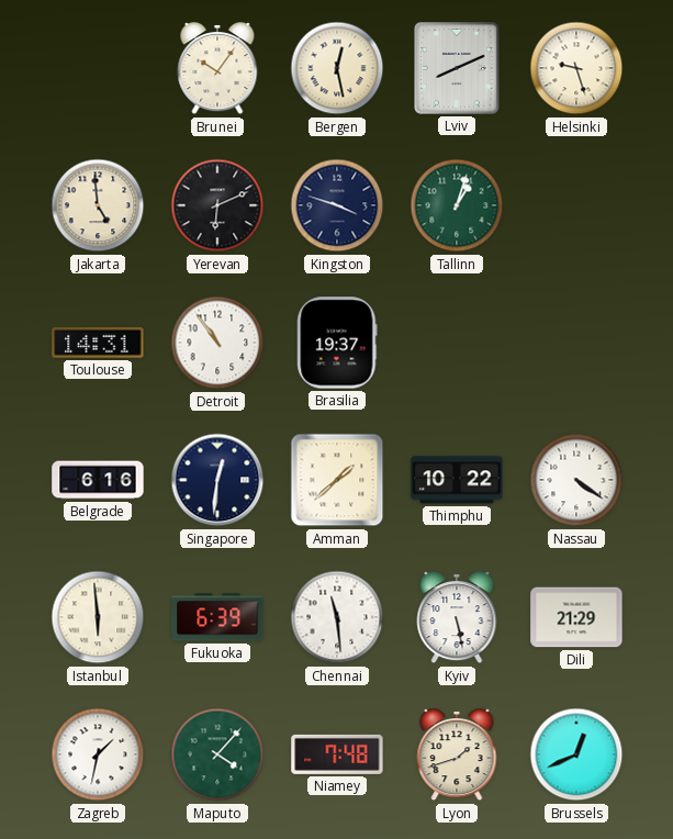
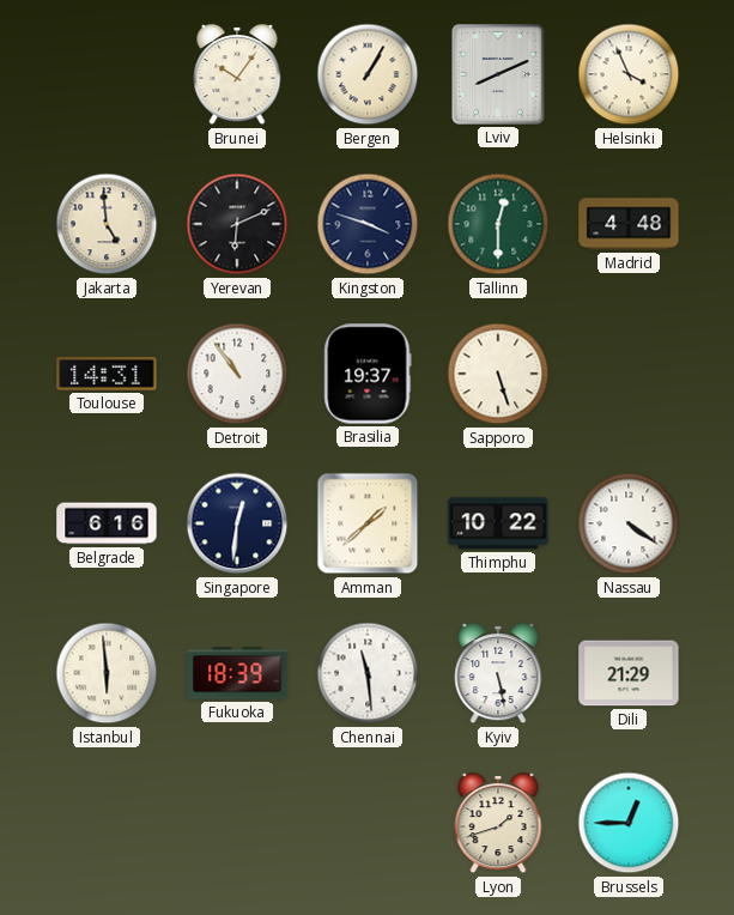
Bergen: 12:28 -> 1:05 (368, 74)
Helsinki: 9:27 -> 3:56 (629, 74)
Tallinn: 1:03 -> 12:30 (498, 224)
Madrid: none -> 4:48 (629, 224)
Sapporo: none -> 5:27 (498, 374)
Fukuoka: 6:39 -> 18:39 (237, 673)
Zagreb: 1:32 -> none (98, 754)
Maputo: 4:07 -> none (217, 754)
Niamey: 7:48 -> none (337, 754)
Brussels: 12:41 -> 12:45 (629, 823)
